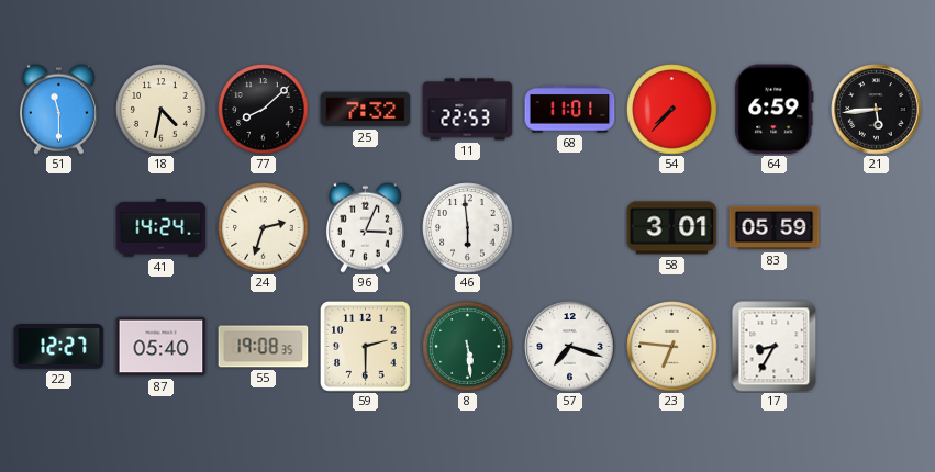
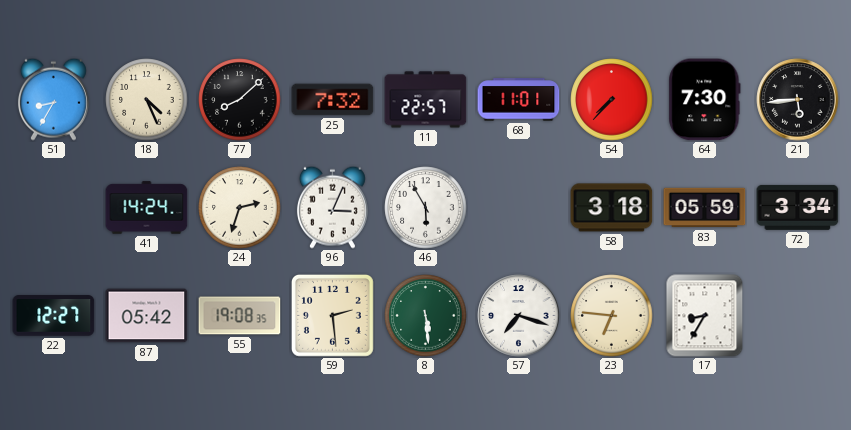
51: 11:30 -> 8:35 (53, 99)
18: 4:32 -> 4:26 (147, 100)
11: 22:53 -> 22:57 (426, 100)
64: 6:59 -> 7:30 (705, 100)
46: 5:59 -> 5:55 (426, 208)
58: 3:01 -> 3:18 (612, 208)
72: none -> 3:34 (798, 207)
87: 05:40 -> 05:42 (147, 316)
59: 2:30 -> 2:29 (332, 315)
